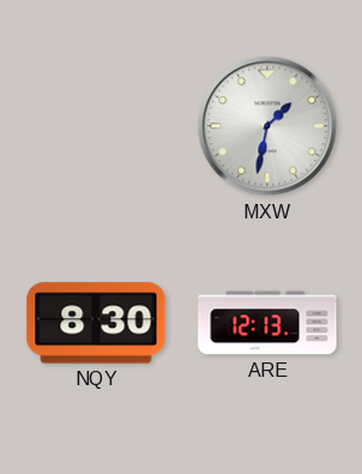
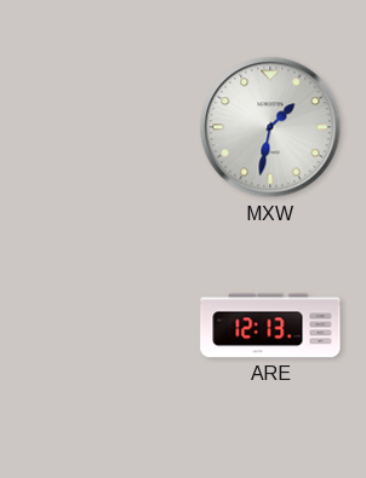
NQY: 8:30 -> none (96, 323)
